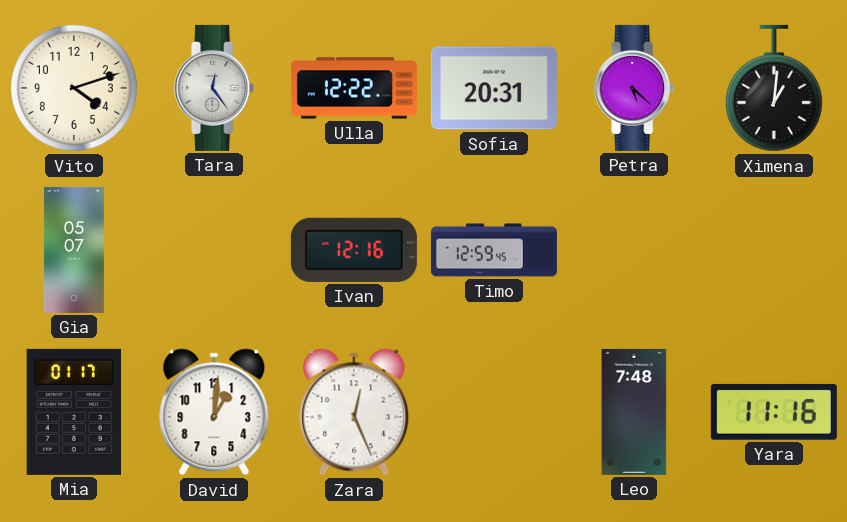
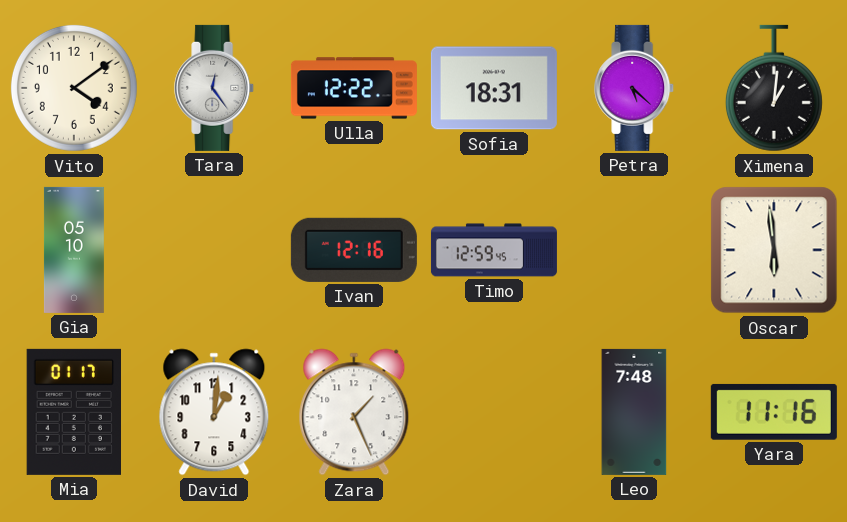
Vito: 4:12 -> 4:09 (74, 88)
Sofia: 20:31 -> 18:31 (494, 88)
Gia: 05:07 -> 05:10 (74, 250)
Oscar: none -> 5:59 (774, 250)
Zara: 12:26 -> 1:26 (354, 412)
